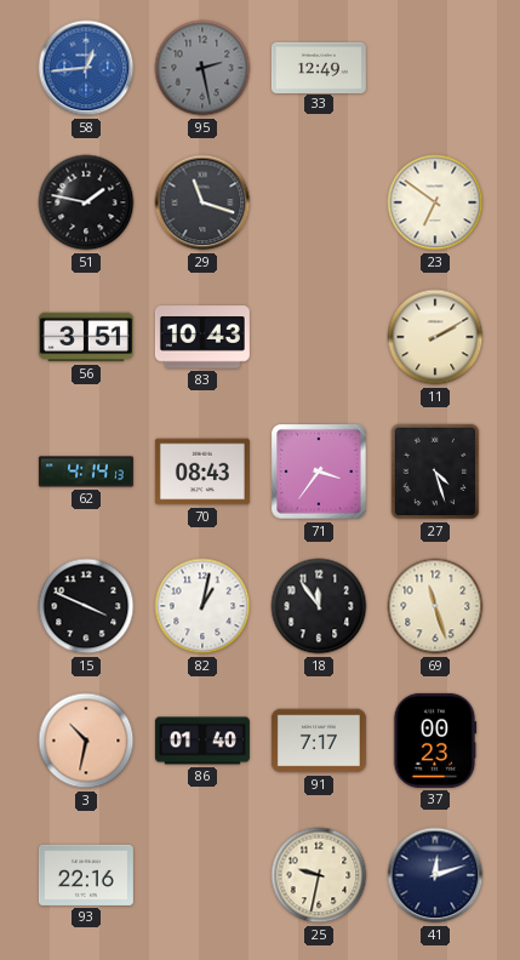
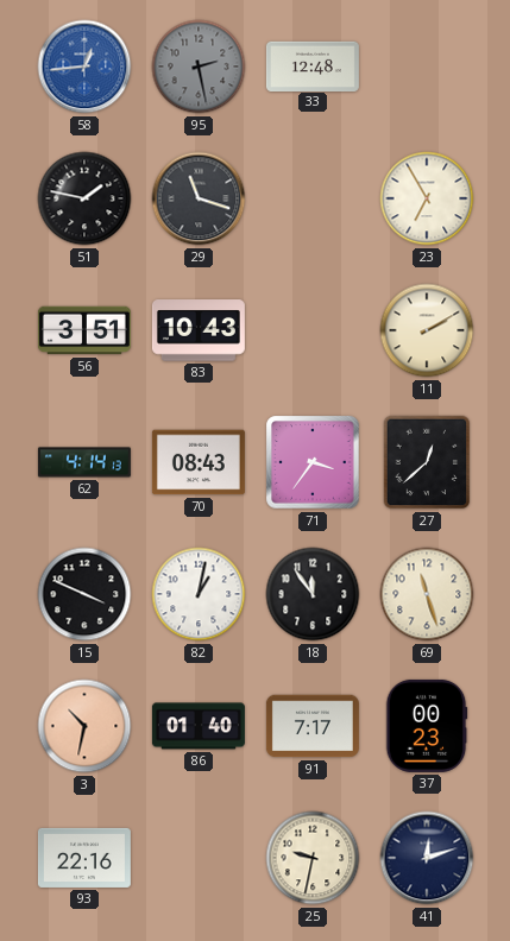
33: 12:49 -> 12:48 (313, 65)
23: 6:51 -> 6:55 (427, 198)
27: 4:27 -> 12:38 (427, 462)
